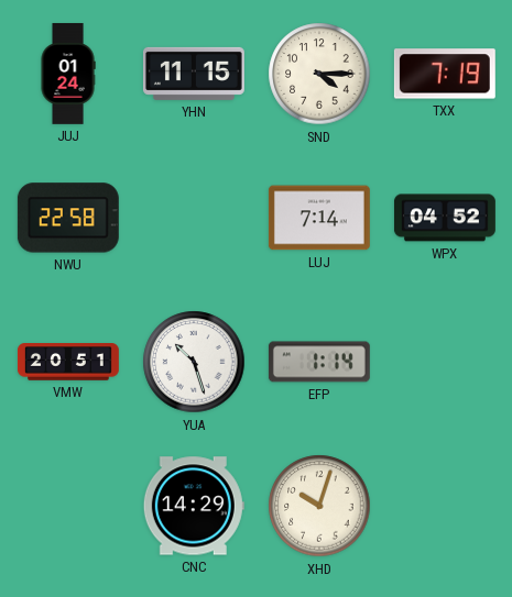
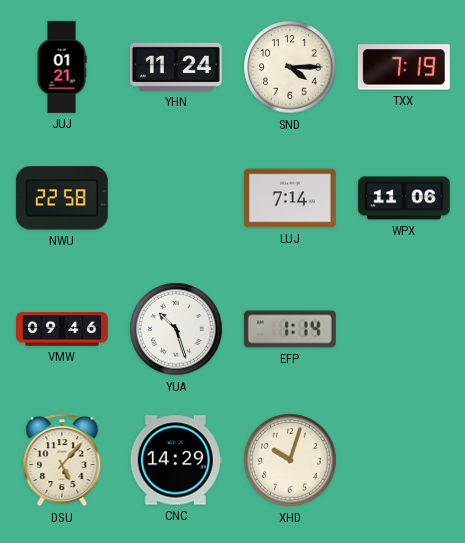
JUJ: 01:24 -> 01:21 (62, 67)
YHN: 11:15 -> 11:24 (176, 67)
WPX: 04:52 -> 11:06 (404, 198)
VMW: 20:51 -> 09:46 (62, 329)
DSU: none -> 5:07 (62, 460)
